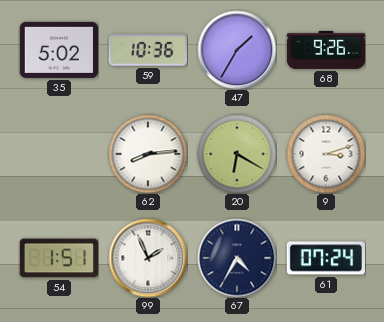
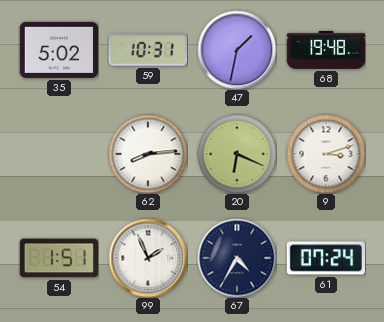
59: 10:36 -> 10:31 (148, 50)
47: 1:35 -> 1:32 (237, 50)
68: 9:26 -> 19:48 (326, 50)
20: 6:20 -> 6:19 (237, 154)
